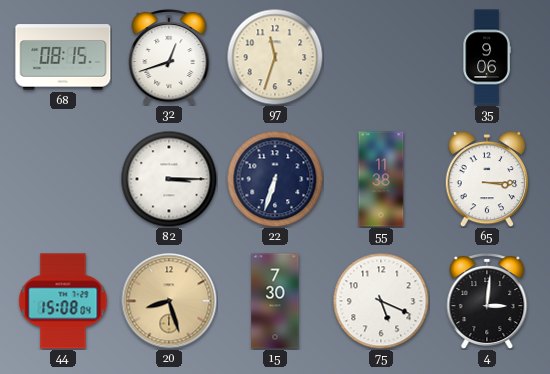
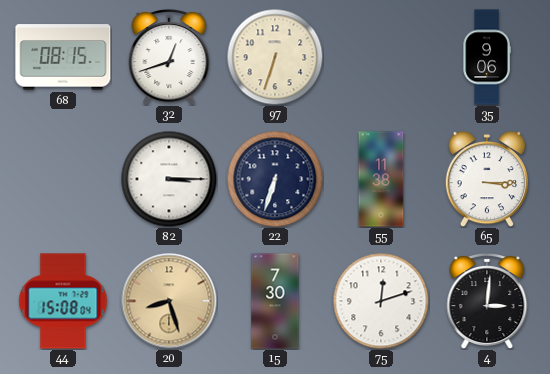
97: 11:33 -> 6:33 (275, 57)
75: 5:19 -> 12:12 (381, 301)
